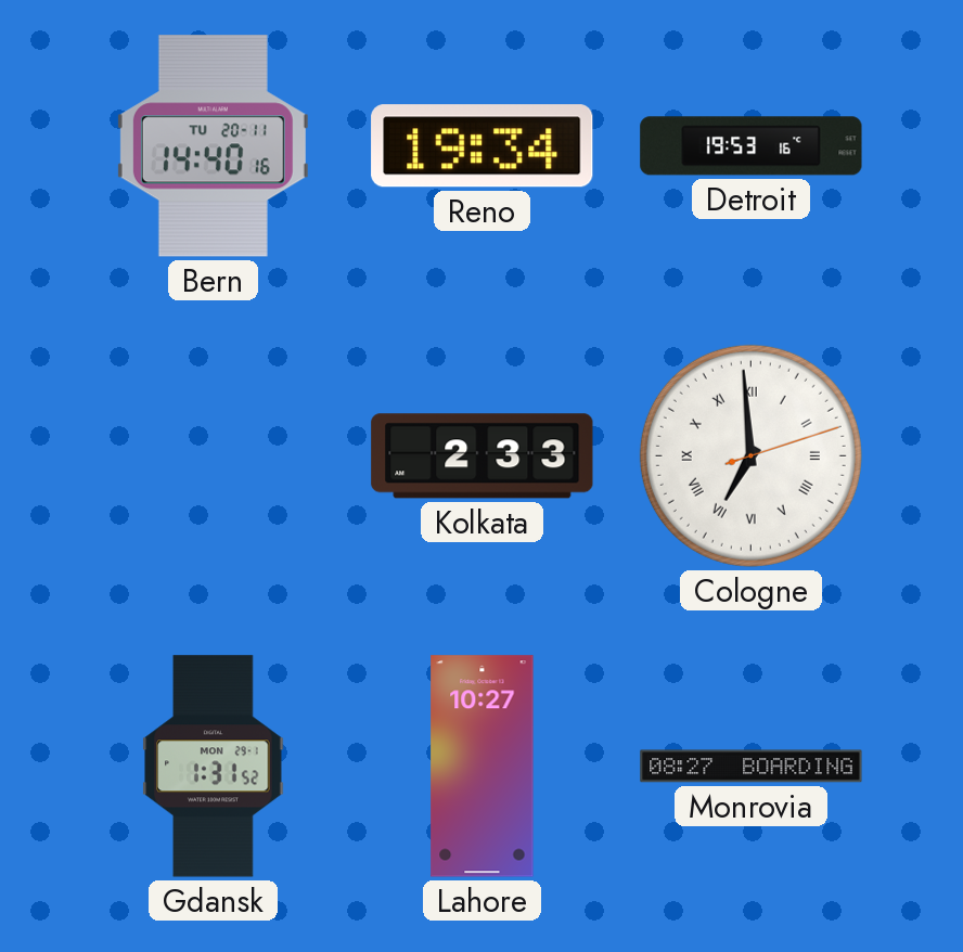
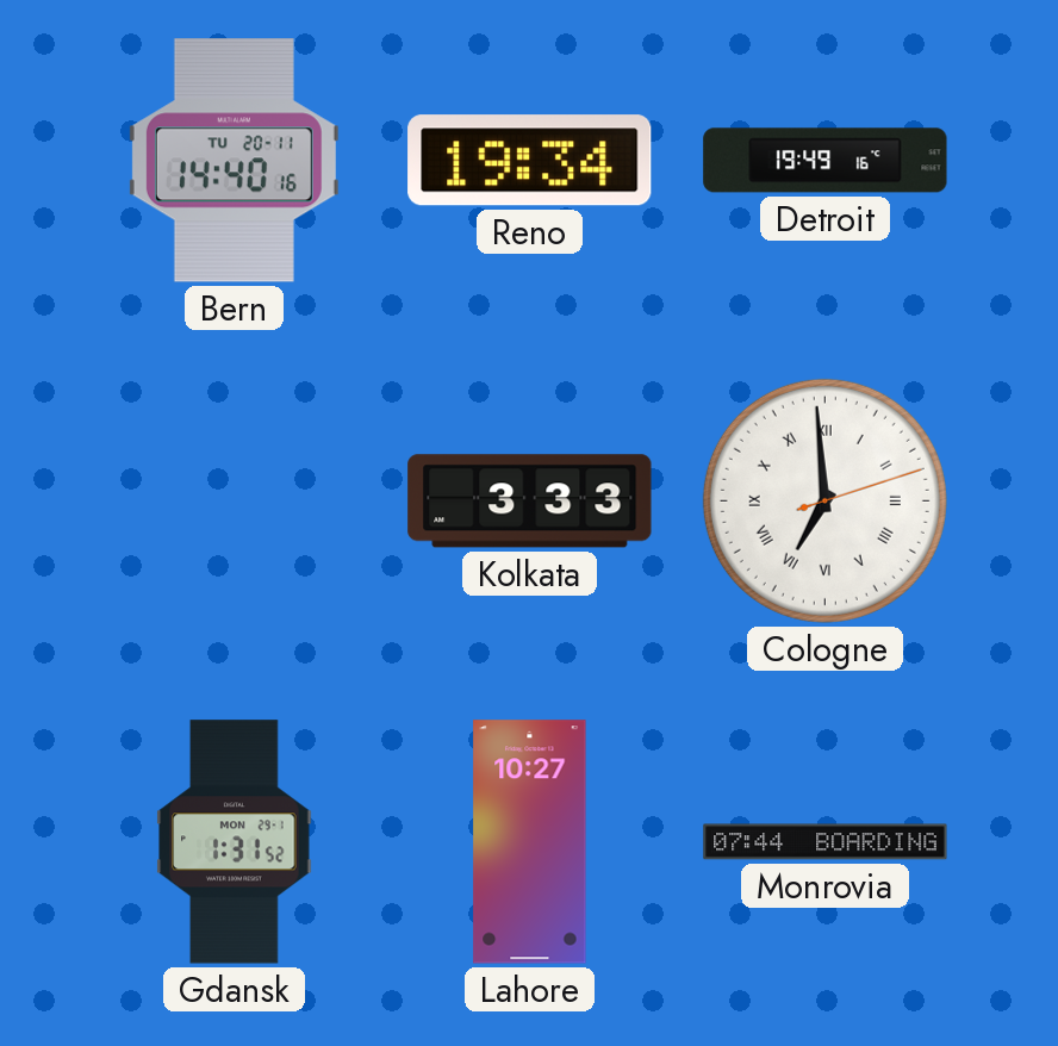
Detroit: 19:53 -> 19:49 (826, 161)
Kolkata: 2:33 -> 3:33 (530, 502)
Monrovia: 08:27 -> 07:44 (826, 842)
